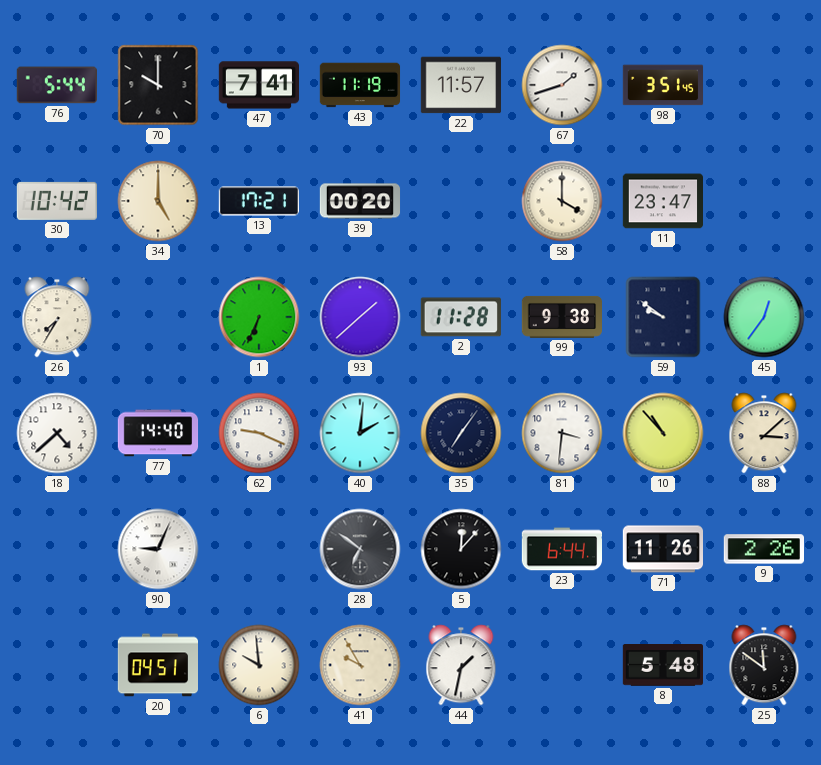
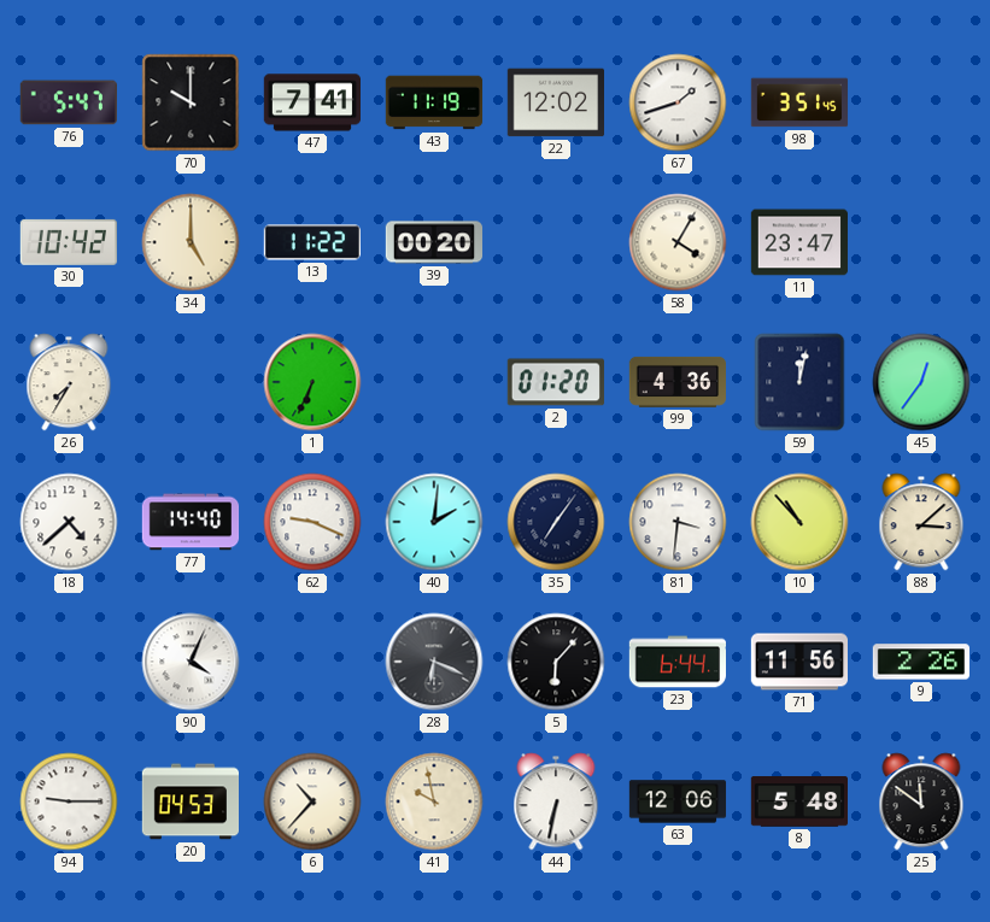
76: 5:44 -> 5:47 (68, 102)
22: 11:57 -> 12:02 (555, 102)
13: 17:21 -> 11:22 (311, 242)
58: 4:00 -> 4:05 (678, 242)
93: 1:38 -> none (360, 317)
2: 11:28 -> 01:20 (556, 382)
99: 9:38 -> 4:36 (676, 382)
59: 9:51 -> 12:02 (799, 382)
90: 9:04 -> 4:04 (191, 662)
28: 6:51 -> 6:19 (434, 662)
5: 12:07 -> 6:07 (556, 662)
71: 11:26 -> 11:56 (798, 662)
94: none -> 9:15 (69, 801)
20: 04:51 -> 04:53 (189, 801)
6: 9:59 -> 10:37 (312, 801)
41: 9:55 -> 9:58 (434, 801)
44: 1:32 -> 6:32 (556, 801)
63: none -> 12:06 (678, 801)
